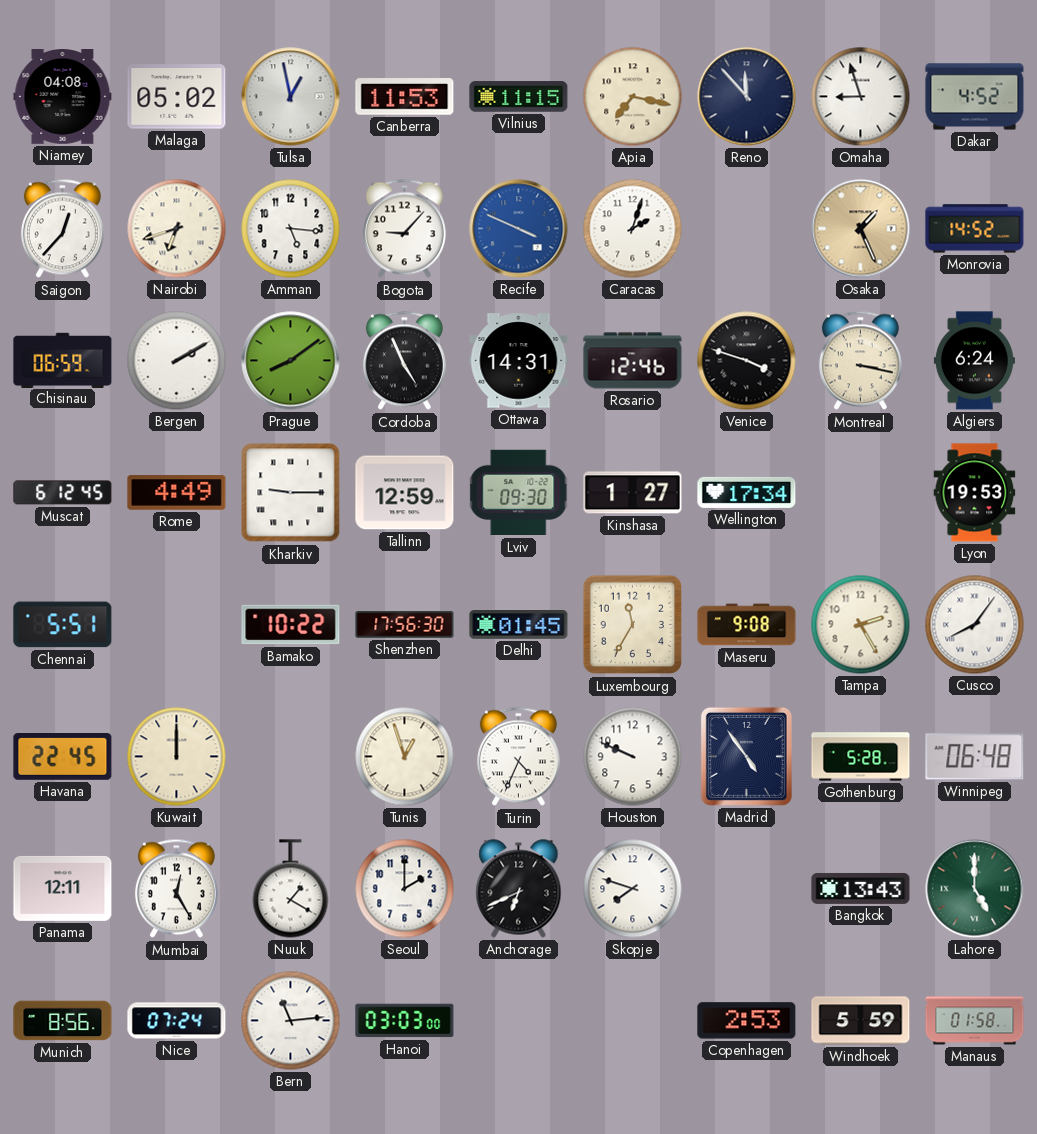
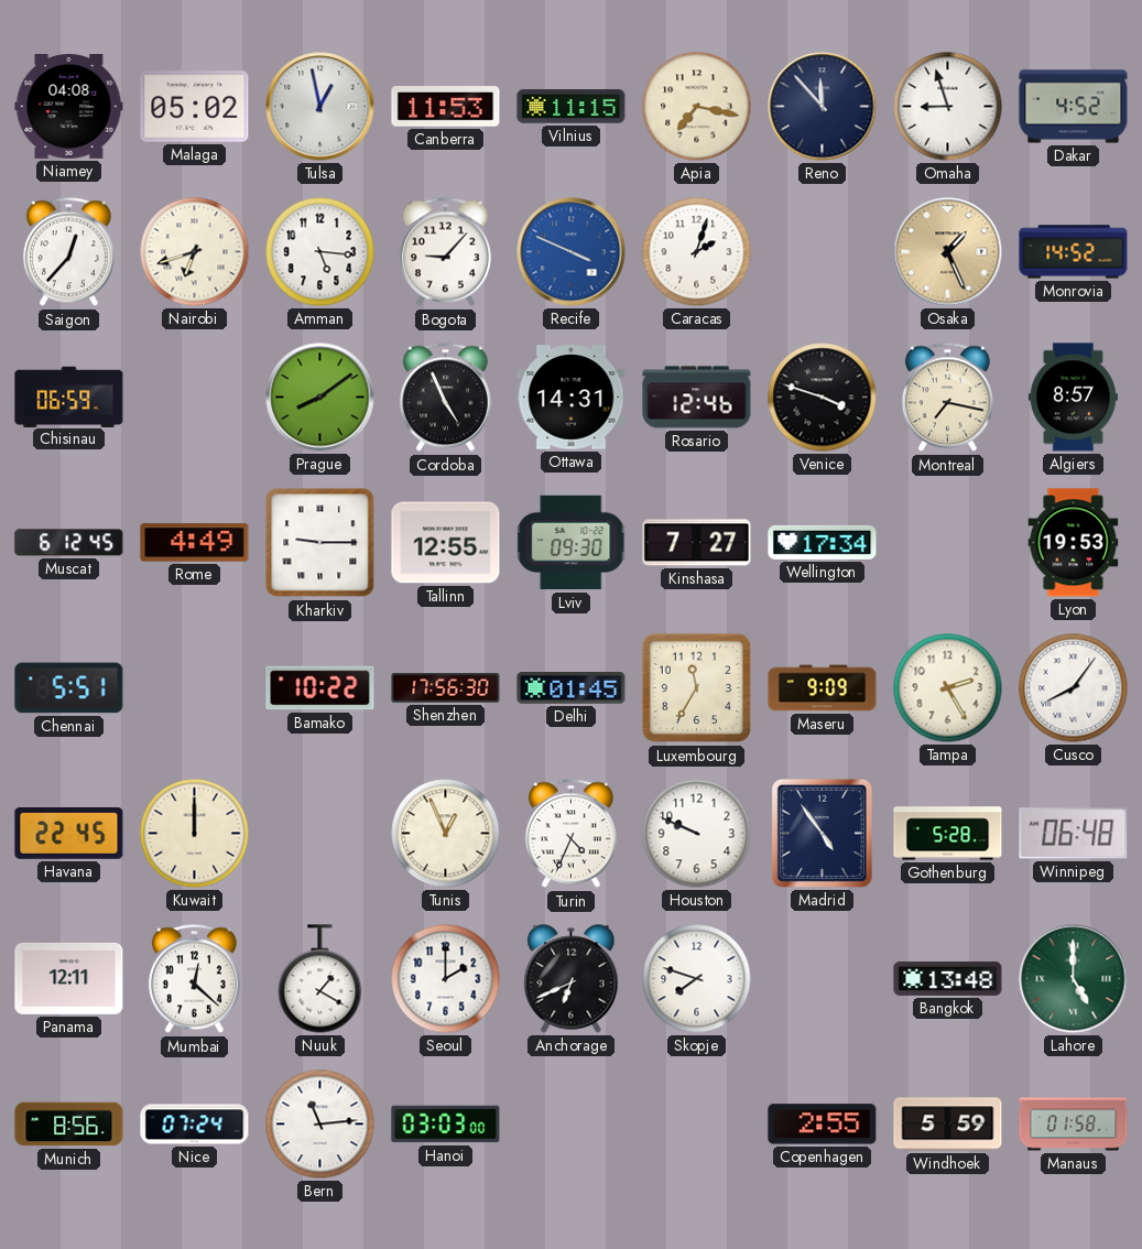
Bergen: 2:10 -> none (177, 361)
Montreal: 3:17 -> 7:17 (947, 398)
Algiers: 6:24 -> 8:57 (1073, 398)
Tallinn: 12:59 -> 12:55 (446, 543)
Kinshasa: 1:27 -> 7:27 (697, 543)
Maseru: 9:08 -> 9:09 (823, 688)
Tunis: 12:57 -> 12:56 (446, 834)
Mumbai: 12:25 -> 12:22 (194, 979)
Bangkok: 13:43 -> 13:48 (948, 978)
Copenhagen: 2:53 -> 2:55 (823, 1125)
